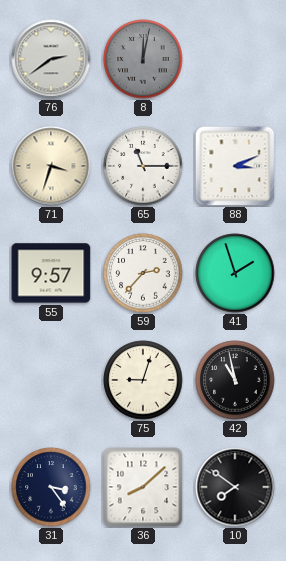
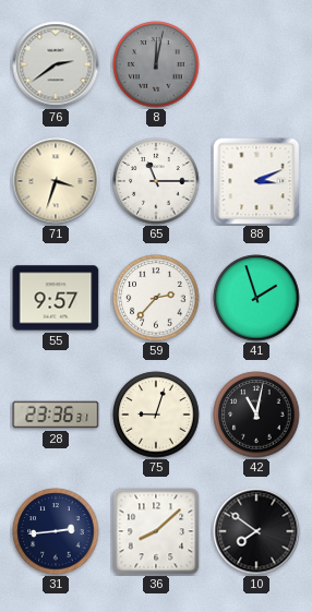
28: none -> 23:36 (56, 415)
42: 10:58 -> 11:02 (256, 415)
31: 3:24 -> 2:44 (56, 531)
